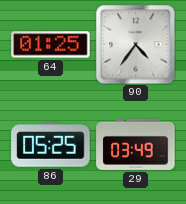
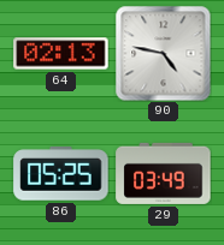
64: 01:25 -> 02:13 (61, 54)
90: 4:36 -> 4:47 (163, 53)
